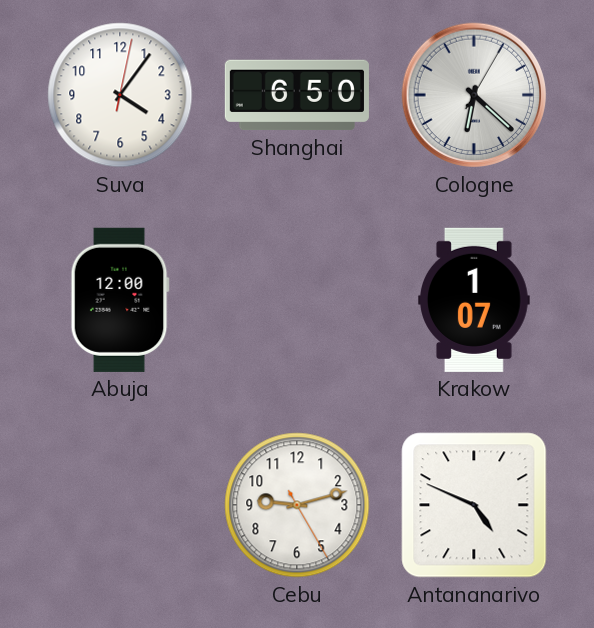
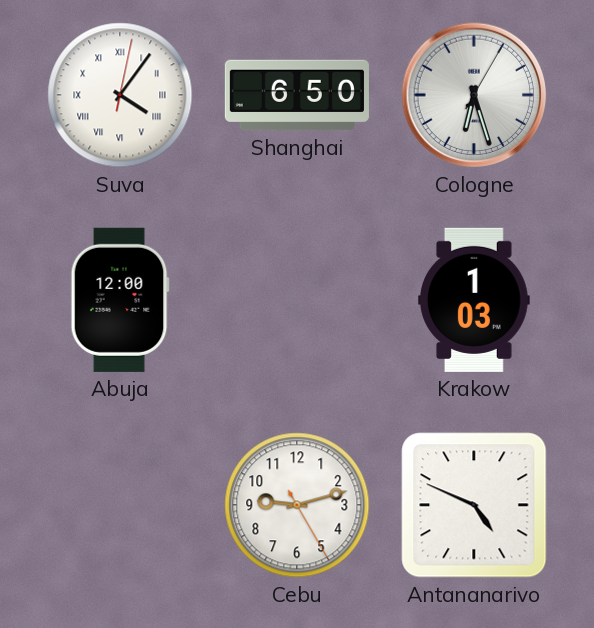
Suva numerals: Arabic -> Roman (120, 95)
Cologne: 6:22 -> 6:27 (474, 95)
Krakow: 1:07 -> 1:03 (475, 300)
